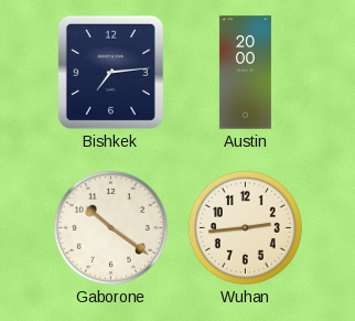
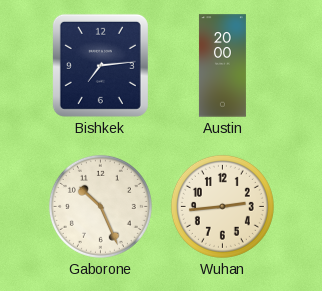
Gaborone: 10:21 -> 10:26 (100, 206)
